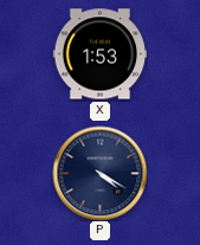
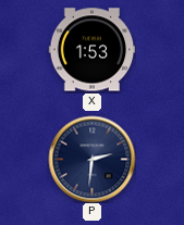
P: 4:20 -> 2:31 (91, 159)
